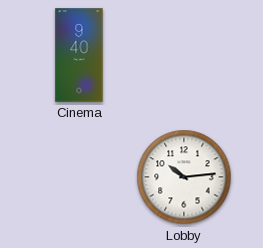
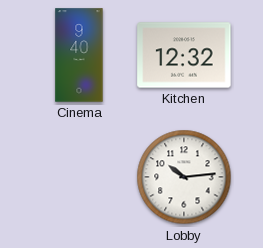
Kitchen: none -> 12:32 (184, 55)
